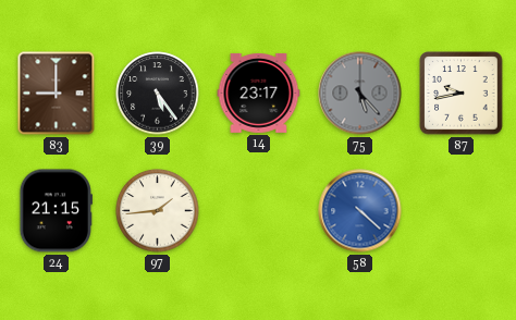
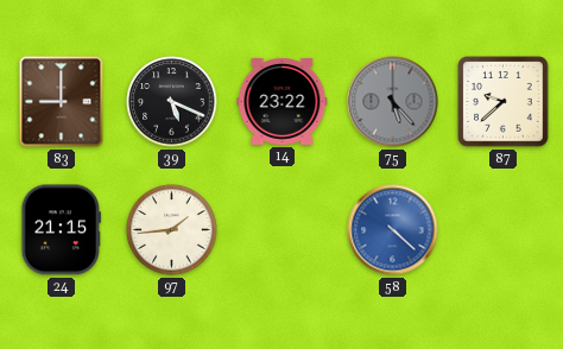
39: 5:24 -> 5:19 (172, 102)
14: 23:17 -> 23:22 (283, 101)
87: 9:43 -> 9:38 (504, 102)
